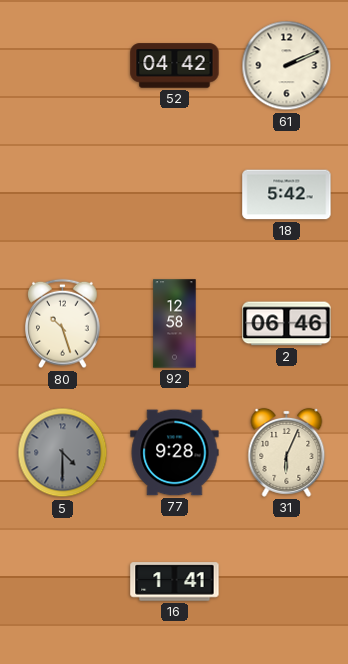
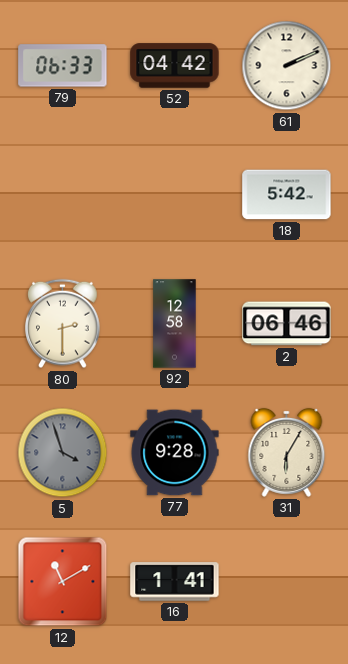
79: none -> 06:33 (63, 66)
80: 10:27 -> 2:30 (63, 324)
5: 4:30 -> 3:57 (63, 453)
31: 6:04 -> 6:05 (287, 452)
12: none -> 11:10 (63, 582)
